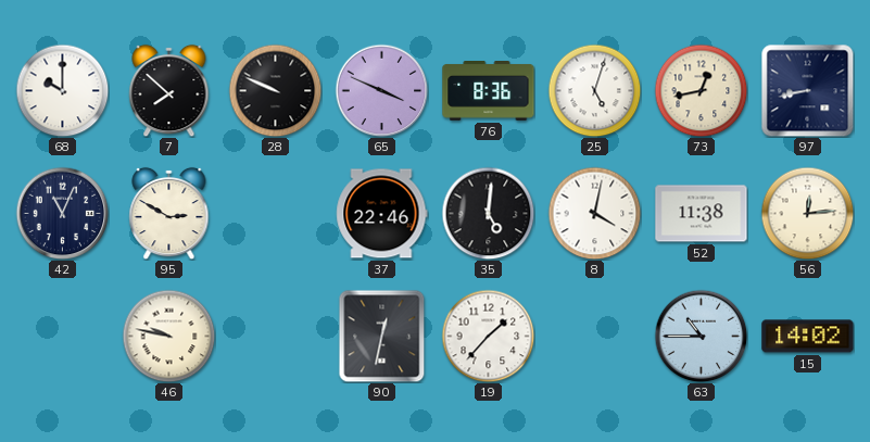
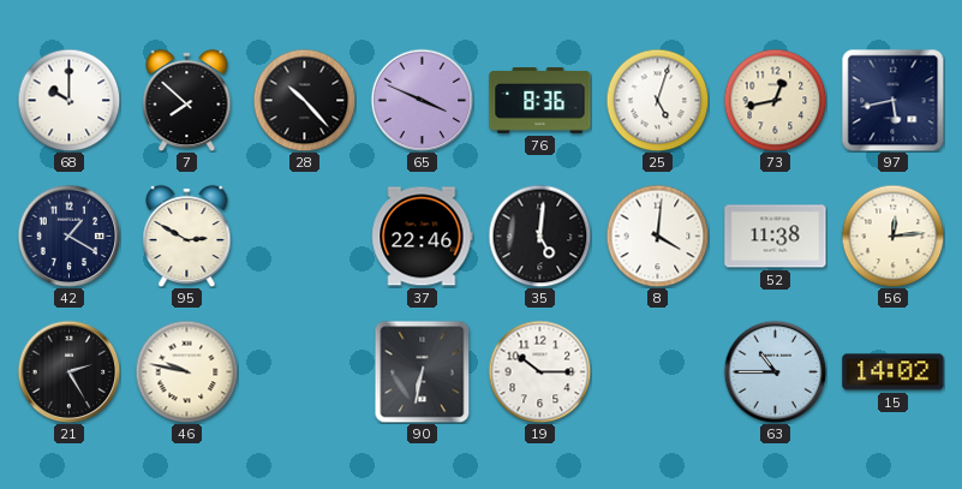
28: 9:49 -> 10:23 (304, 100)
97: 8:43 -> 5:43 (892, 100)
42: 11:04 -> 1:20 (68, 235)
8: 4:02 -> 4:01 (657, 235)
21: none -> 2:25 (68, 371)
90: 12:32 -> 6:32 (423, 371)
19: 1:37 -> 10:15 (539, 371)
